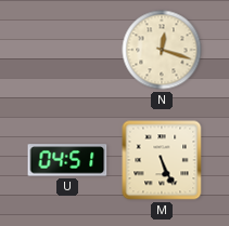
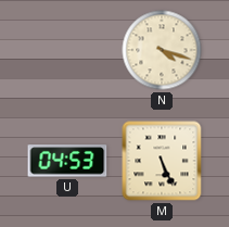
N: 12:18 -> 4:18 (162, 50)
U: 04:51 -> 04:53 (67, 161)
